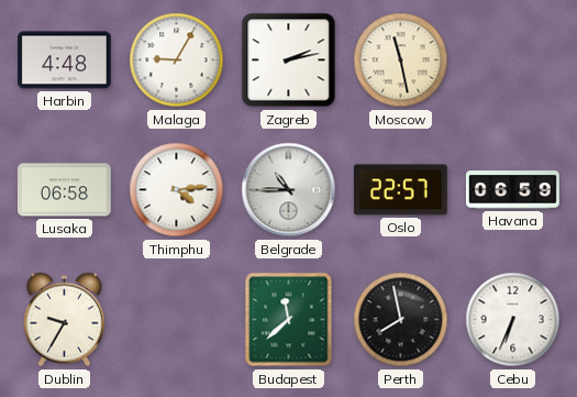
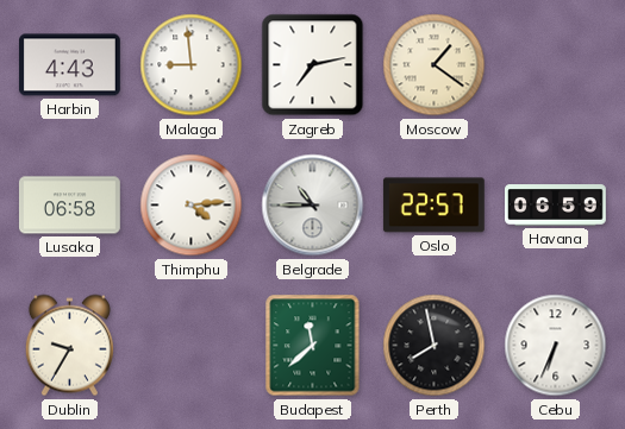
Harbin: 4:48 -> 4:43 (69, 65)
Malaga: 9:05 -> 8:59 (192, 65)
Zagreb: 2:13 -> 7:13 (313, 65)
Moscow: 11:28 -> 1:21 (435, 65)
